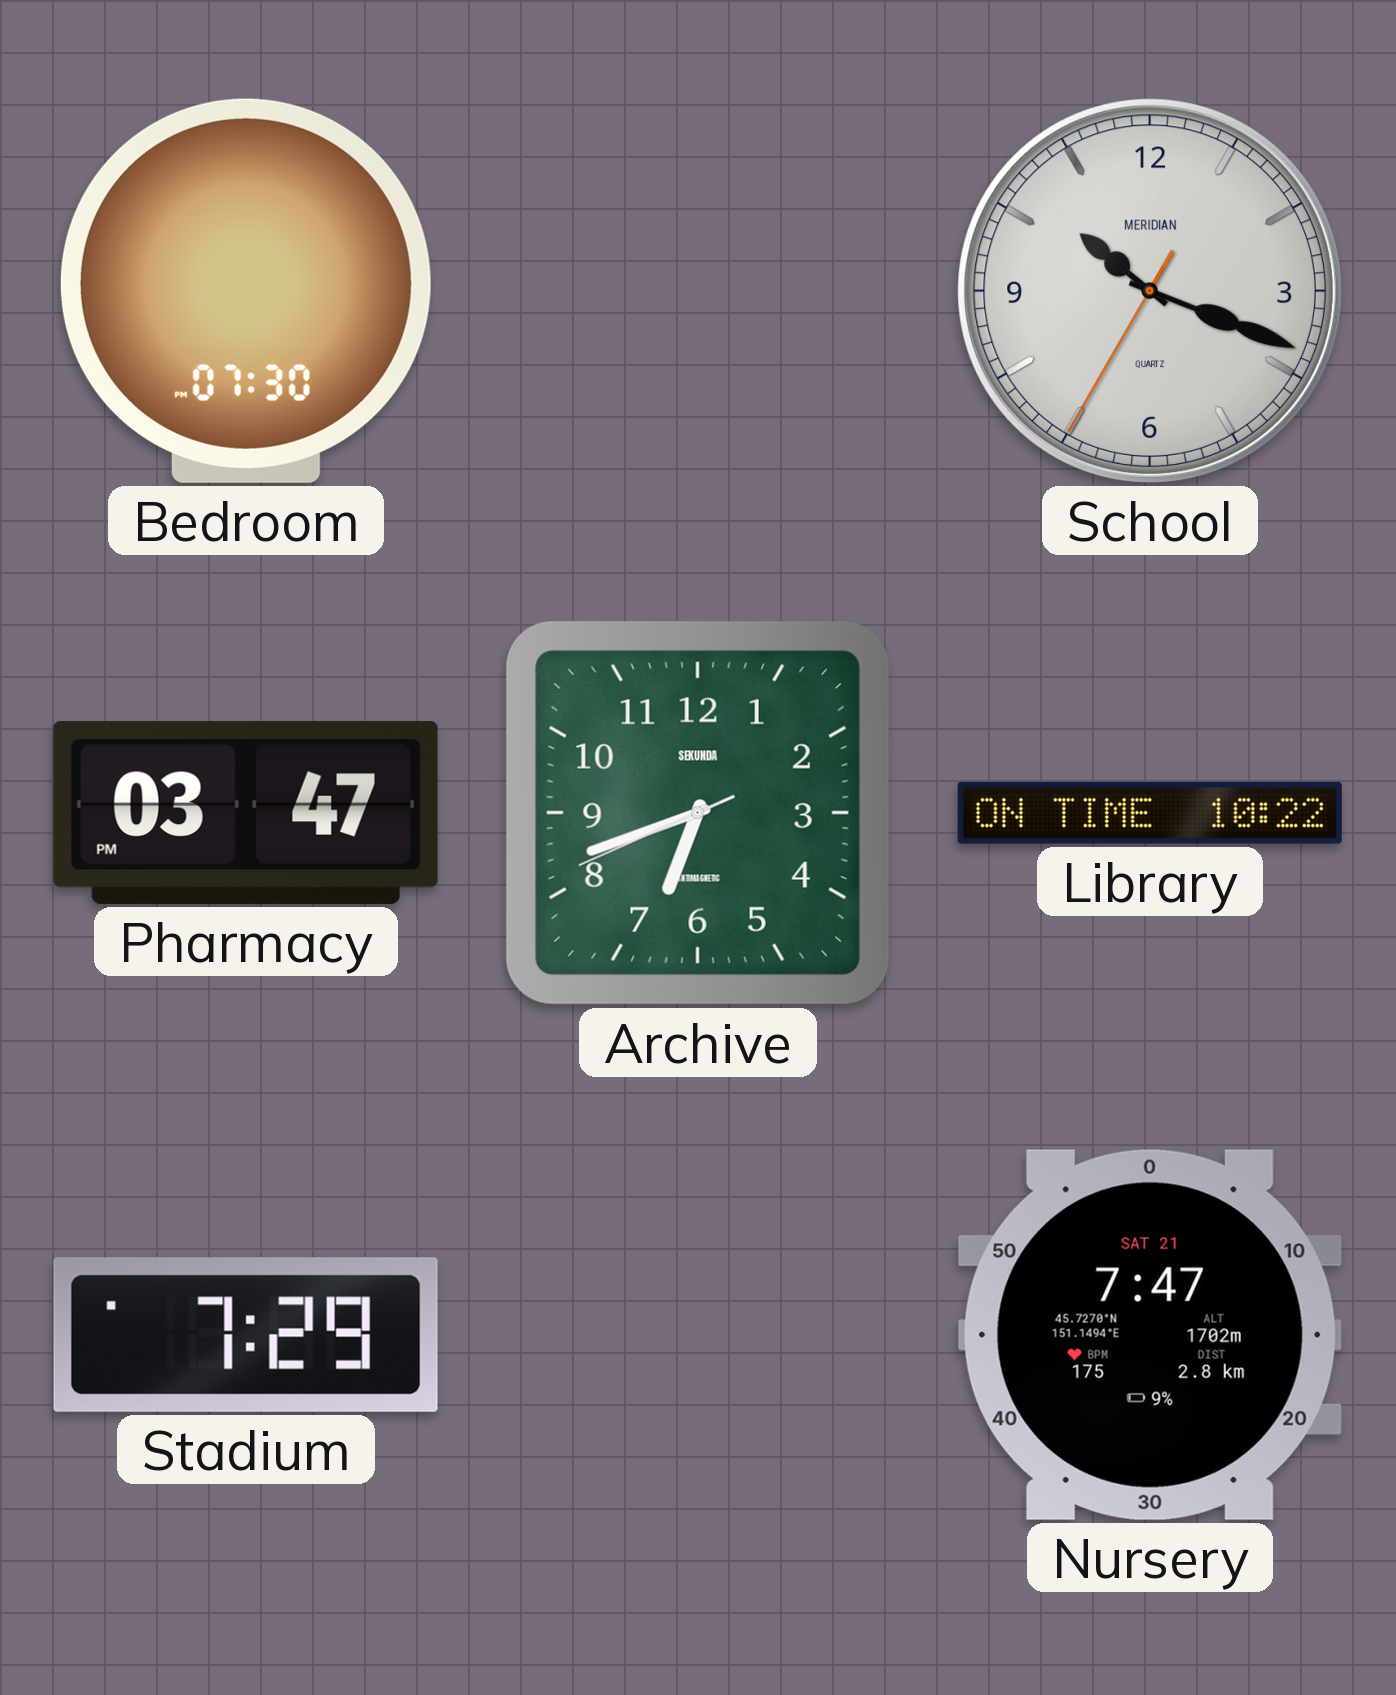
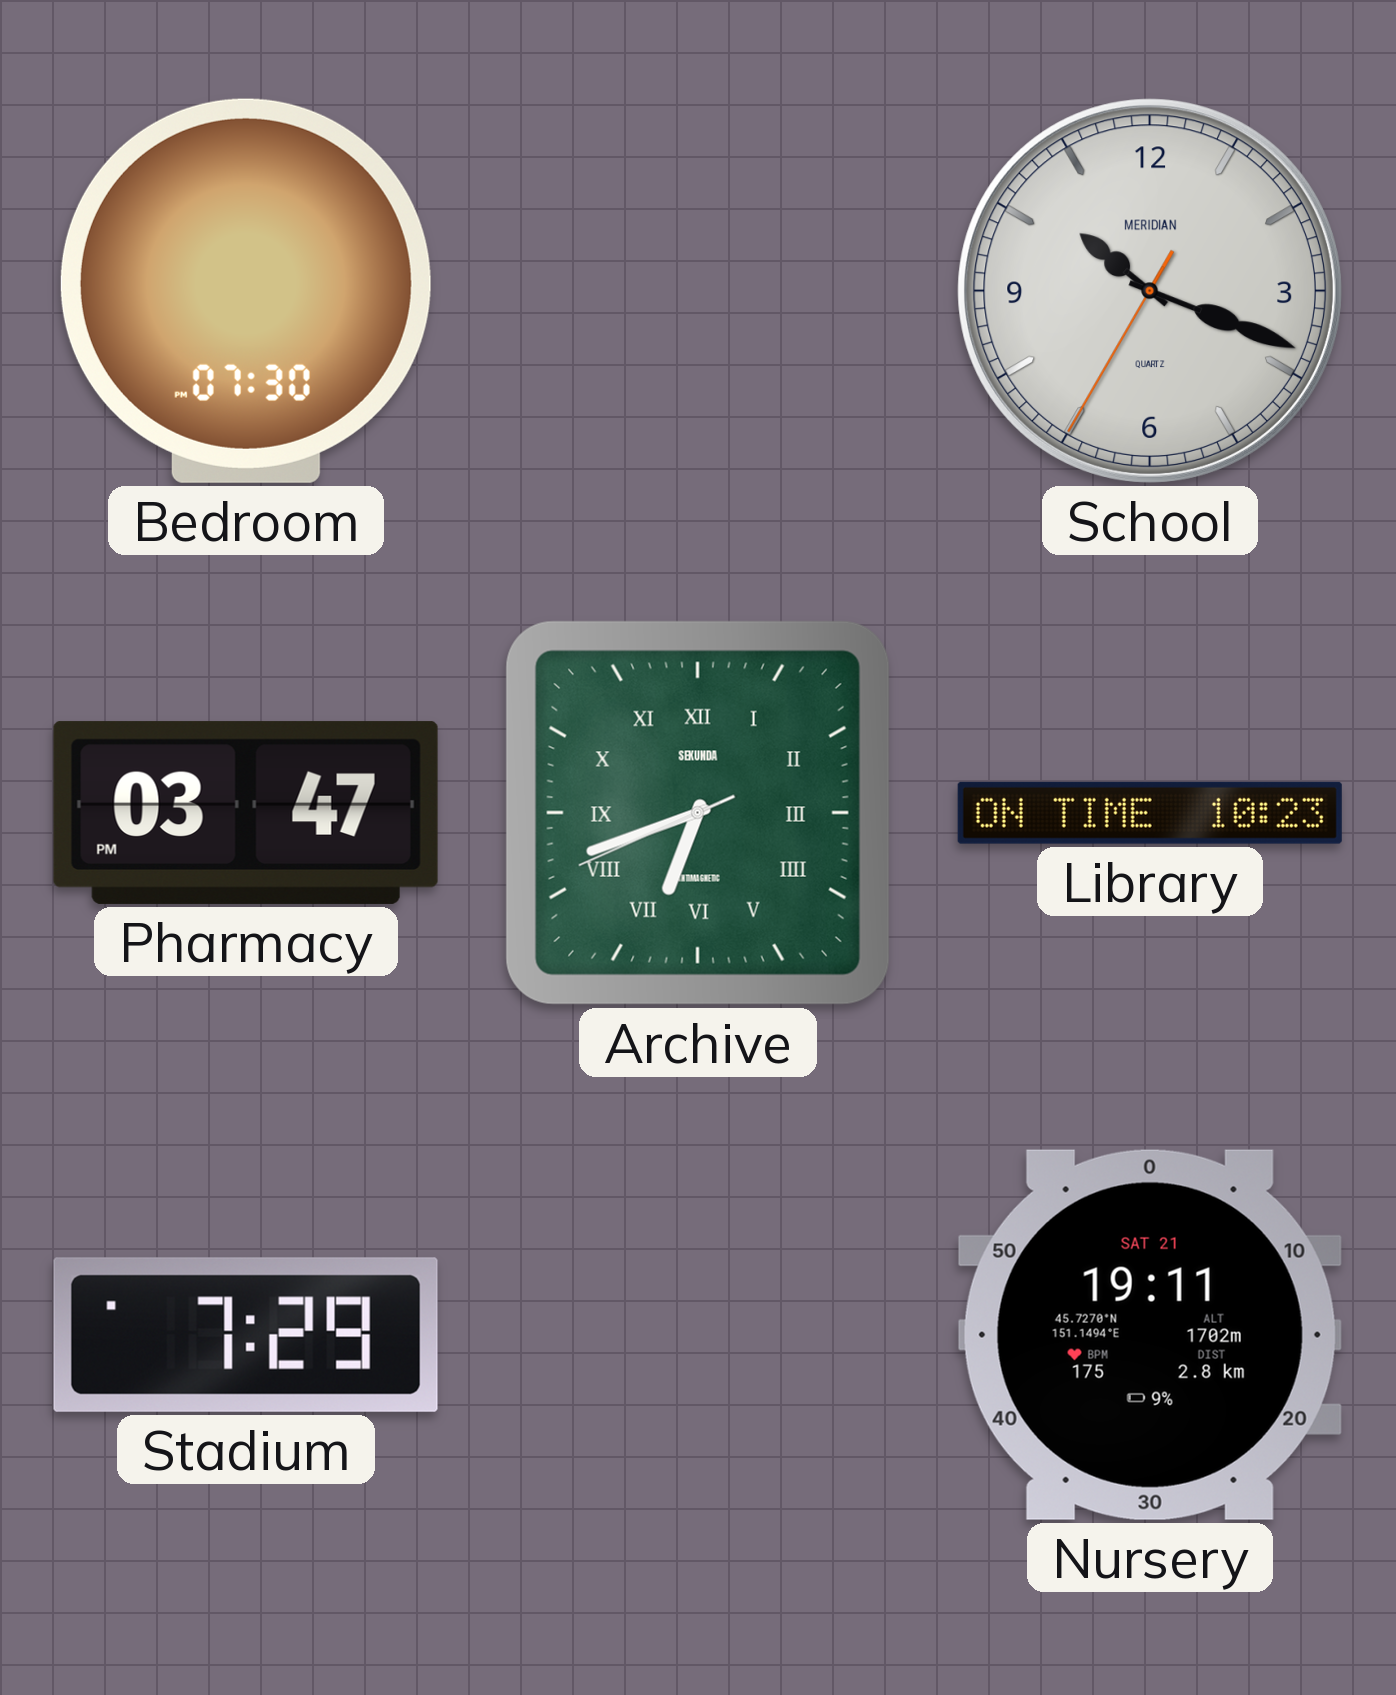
Archive numerals: Arabic -> Roman (698, 813)
Library: 10:22 -> 10:23 (1150, 813)
Nursery: 7:47 -> 19:11 (1150, 1335)
